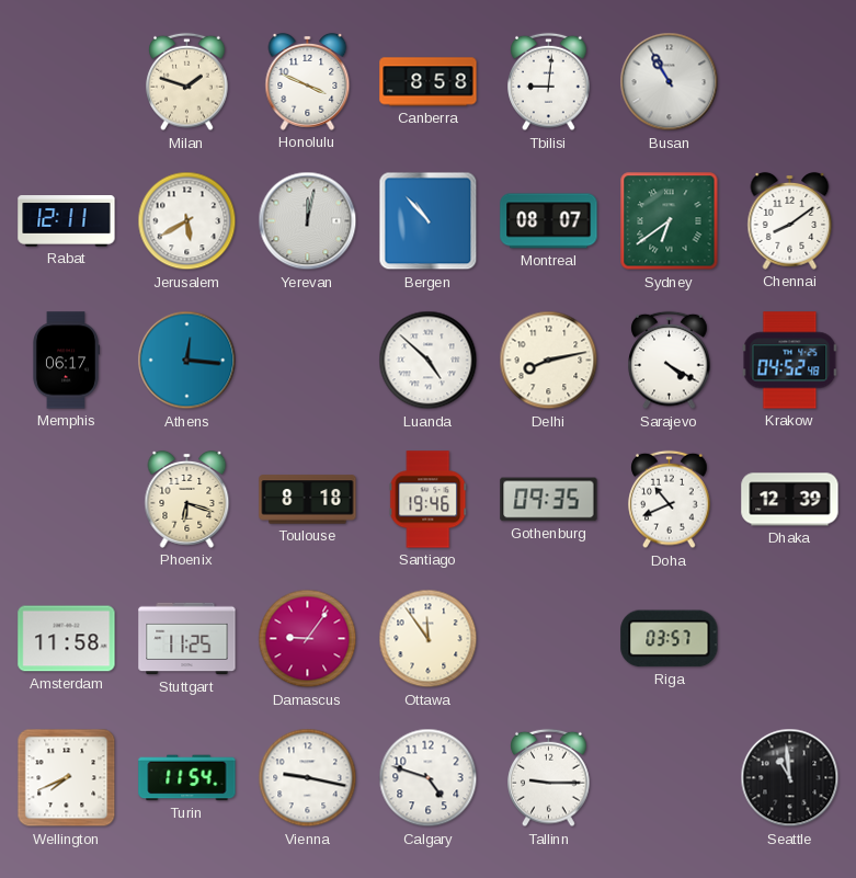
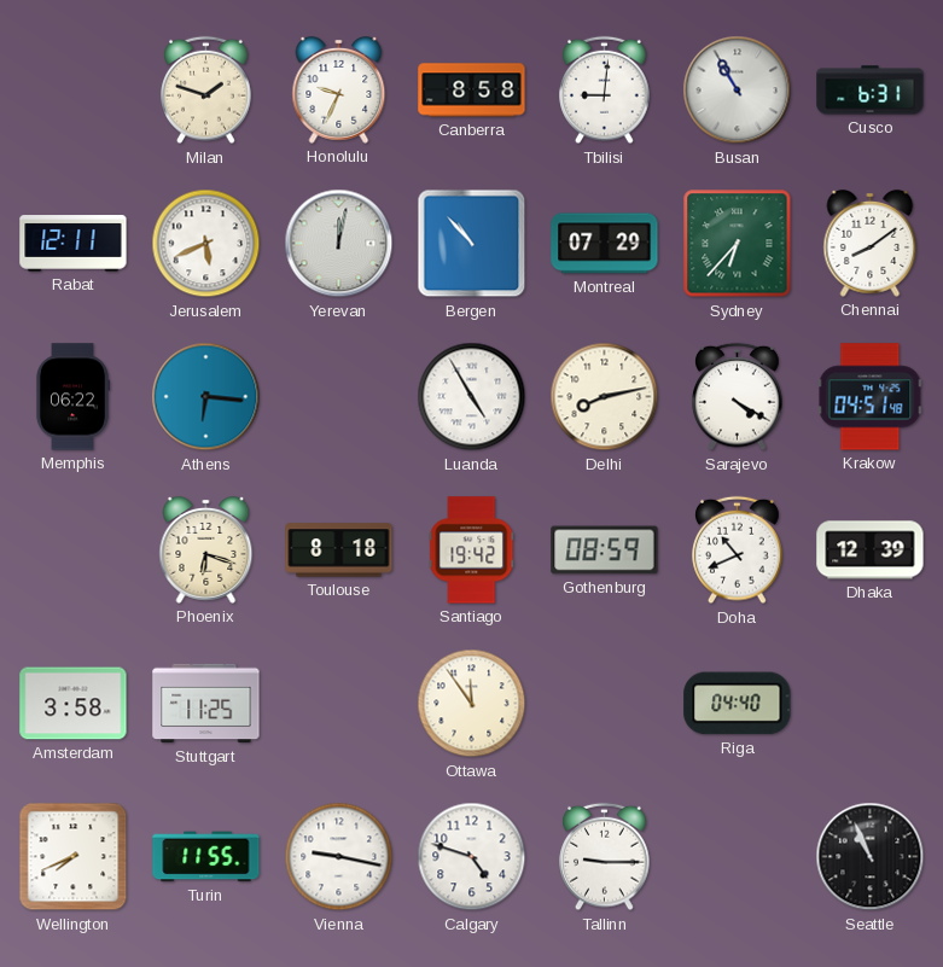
Honolulu: 3:49 -> 9:34 (339, 89)
Cusco: none -> 6:31 (871, 91)
Jerusalem: 5:40 -> 5:41 (206, 244)
Montreal: 08:07 -> 07:29 (605, 244)
Sydney: 6:39 -> 6:37 (738, 244)
Memphis: 06:17 -> 06:22 (72, 397)
Athens: 12:16 -> 6:16 (206, 397)
Luanda: 4:52 -> 4:55 (472, 397)
Krakow: 04:52 -> 04:51 (871, 397)
Santiago: 19:46 -> 19:42 (472, 551)
Gothenburg: 09:35 -> 08:59 (605, 551)
Amsterdam: 11:58 -> 3:58 (74, 704)
Damascus: 9:06 -> none (308, 639)
Riga: 03:57 -> 04:40 (738, 704)
Turin: 11:54 -> 11:55 (206, 857)
Seattle: 10:59 -> 10:56 (871, 857)
